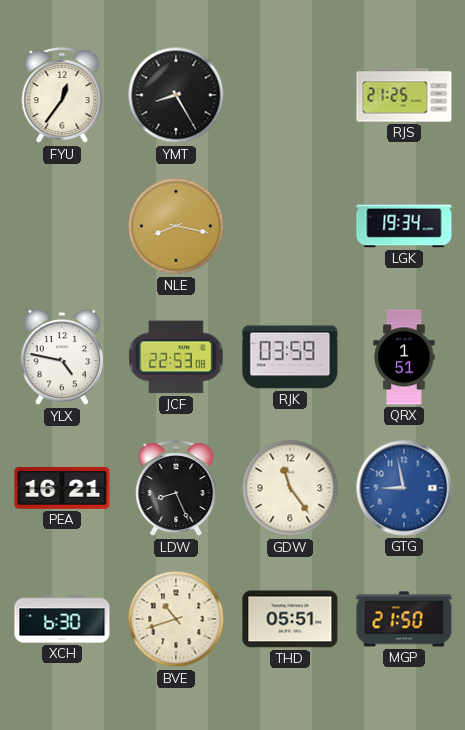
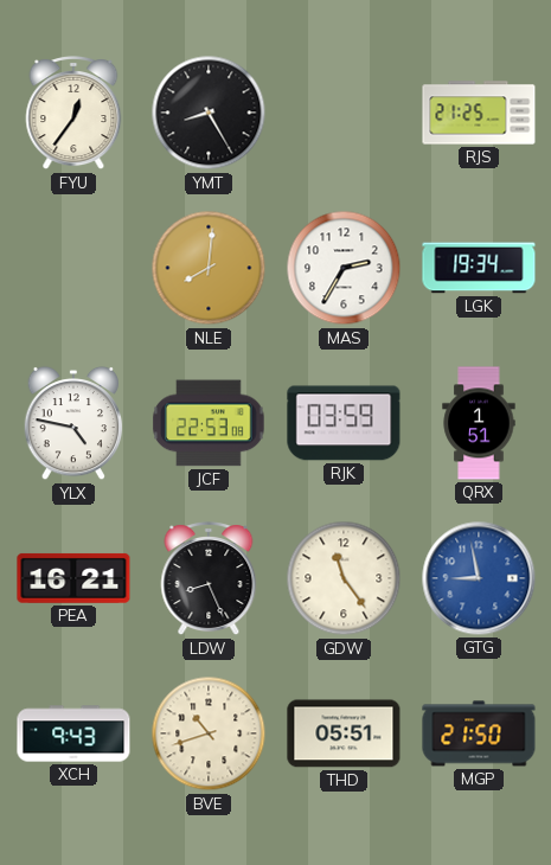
NLE: 8:17 -> 8:01 (209, 268)
MAS: none -> 2:35 (344, 268)
XCH: 6:30 -> 9:43 (73, 733)
